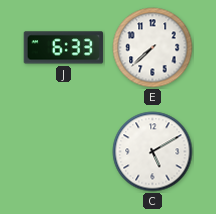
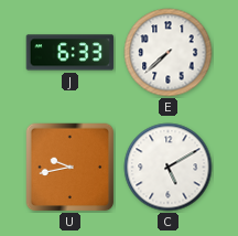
U: none -> 9:43 (71, 168)
